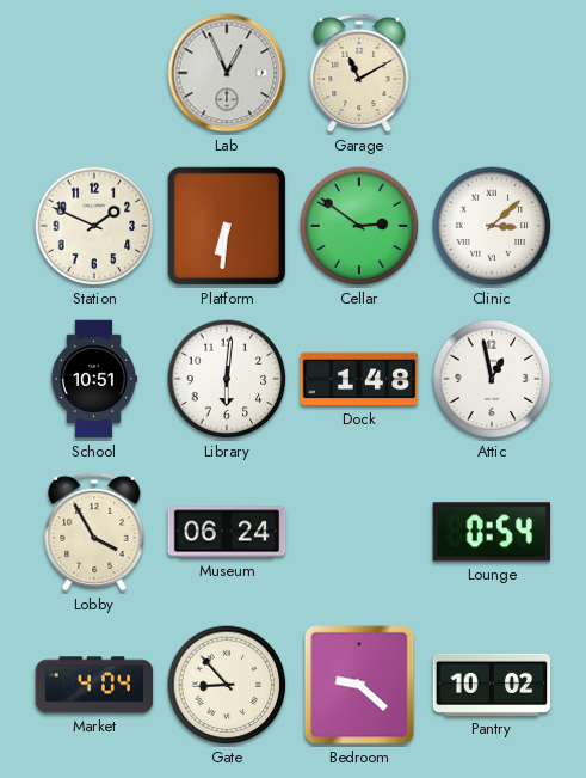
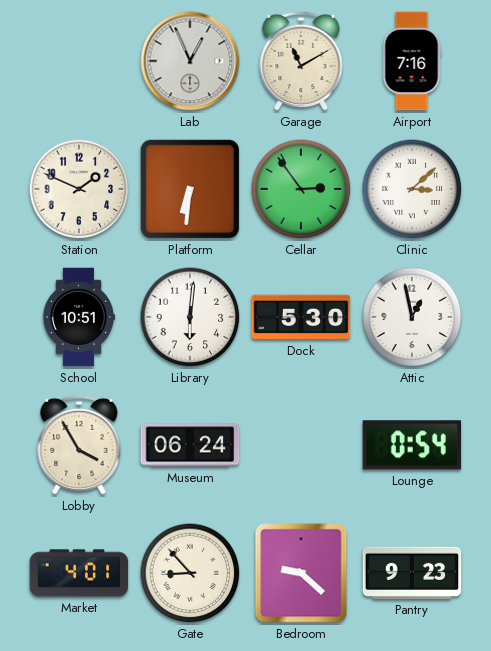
Airport: none -> 7:16 (412, 61)
Cellar: 2:51 -> 2:54 (301, 189)
Dock: 1:48 -> 5:30 (301, 317)
Market: 4:04 -> 4:01 (79, 573)
Pantry: 10:02 -> 9:23 (412, 573)
